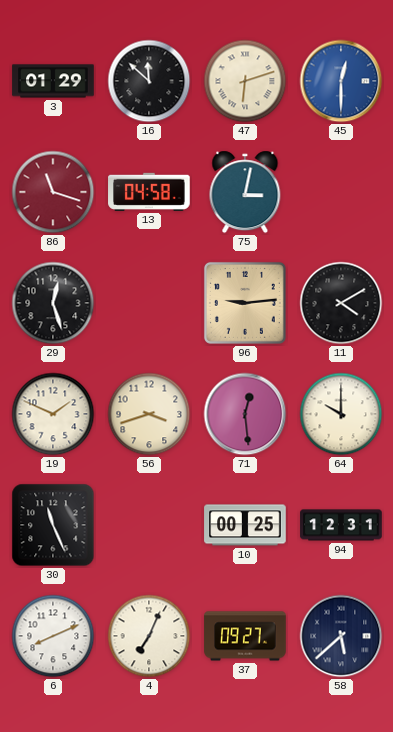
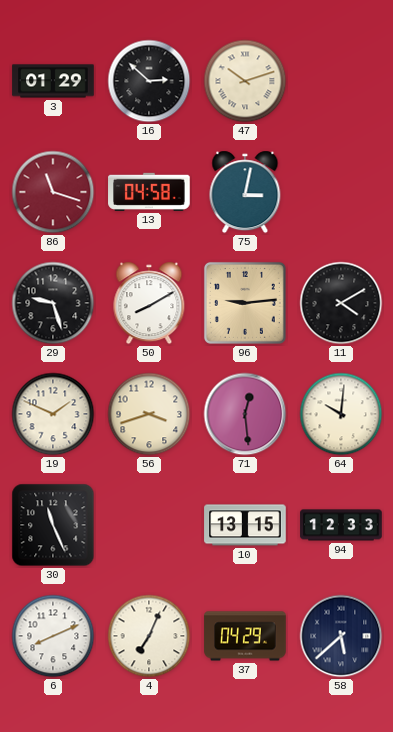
16: 11:52 -> 2:52 (149, 81)
47: 6:12 -> 10:12 (245, 81)
45: 12:30 -> none (341, 81)
29: 12:27 -> 9:27 (53, 303)
50: none -> 8:10 (149, 303)
64: 10:00 -> 10:01 (341, 414)
10: 00:25 -> 13:15 (245, 525)
94: 12:31 -> 12:33 (341, 525)
37: 09:27 -> 04:29 (245, 636)
